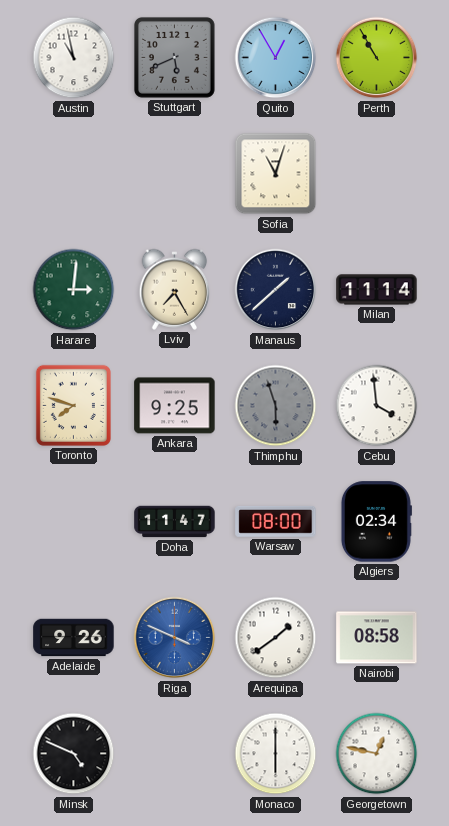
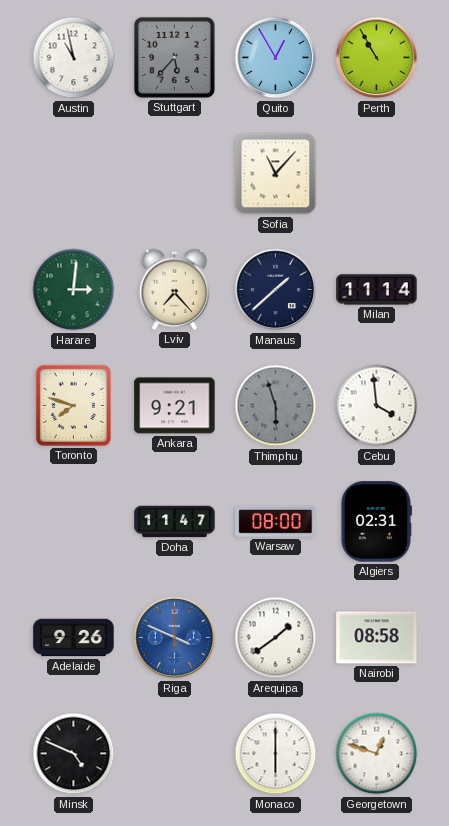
Stuttgart: 5:41 -> 5:37 (174, 57)
Sofia: 11:03 -> 11:07 (276, 174)
Lviv: 7:25 -> 7:23 (175, 289)
Ankara: 9:25 -> 9:21 (175, 406)
Algiers: 02:34 -> 02:31 (376, 522)
Georgetown: 12:47 -> 12:48 (377, 754)
